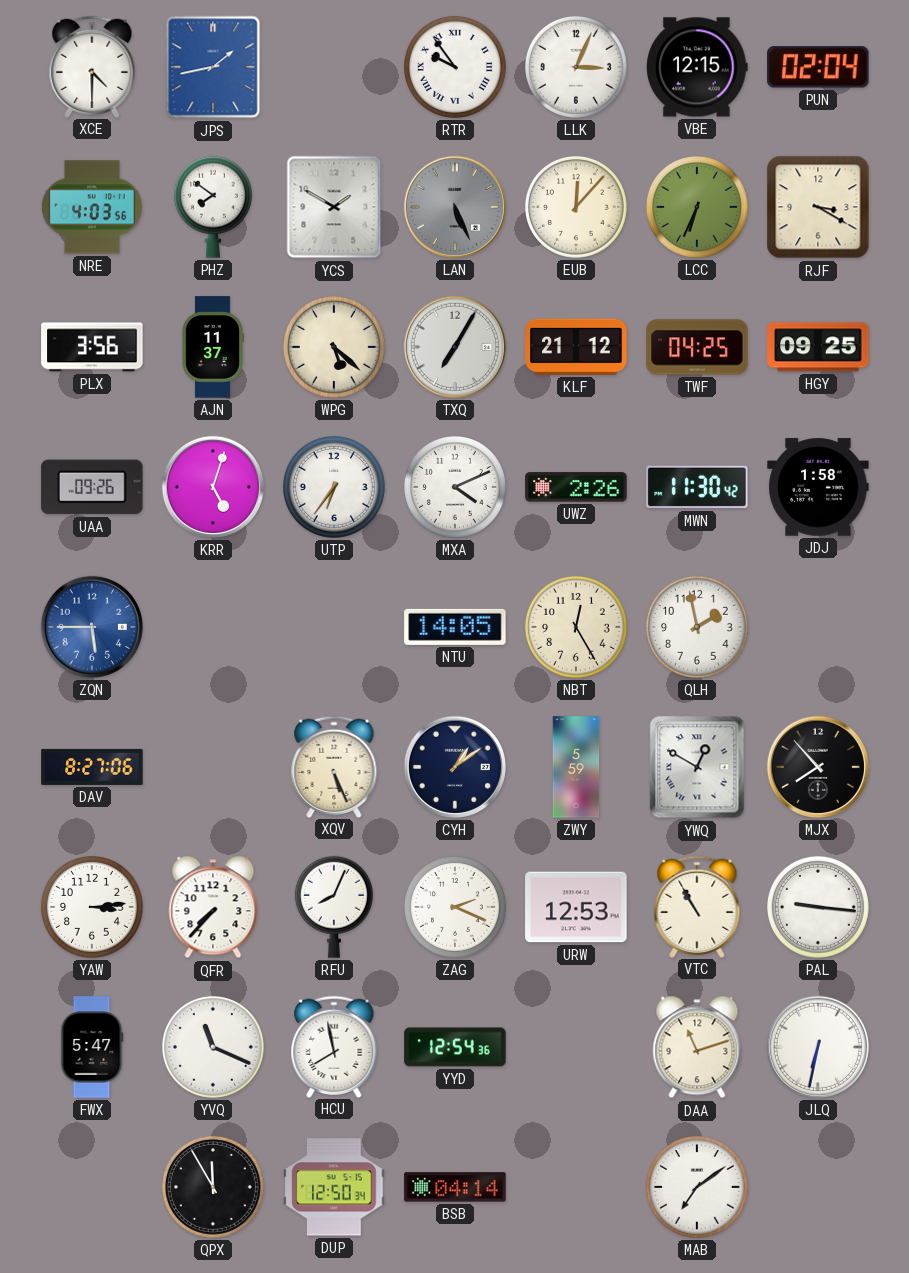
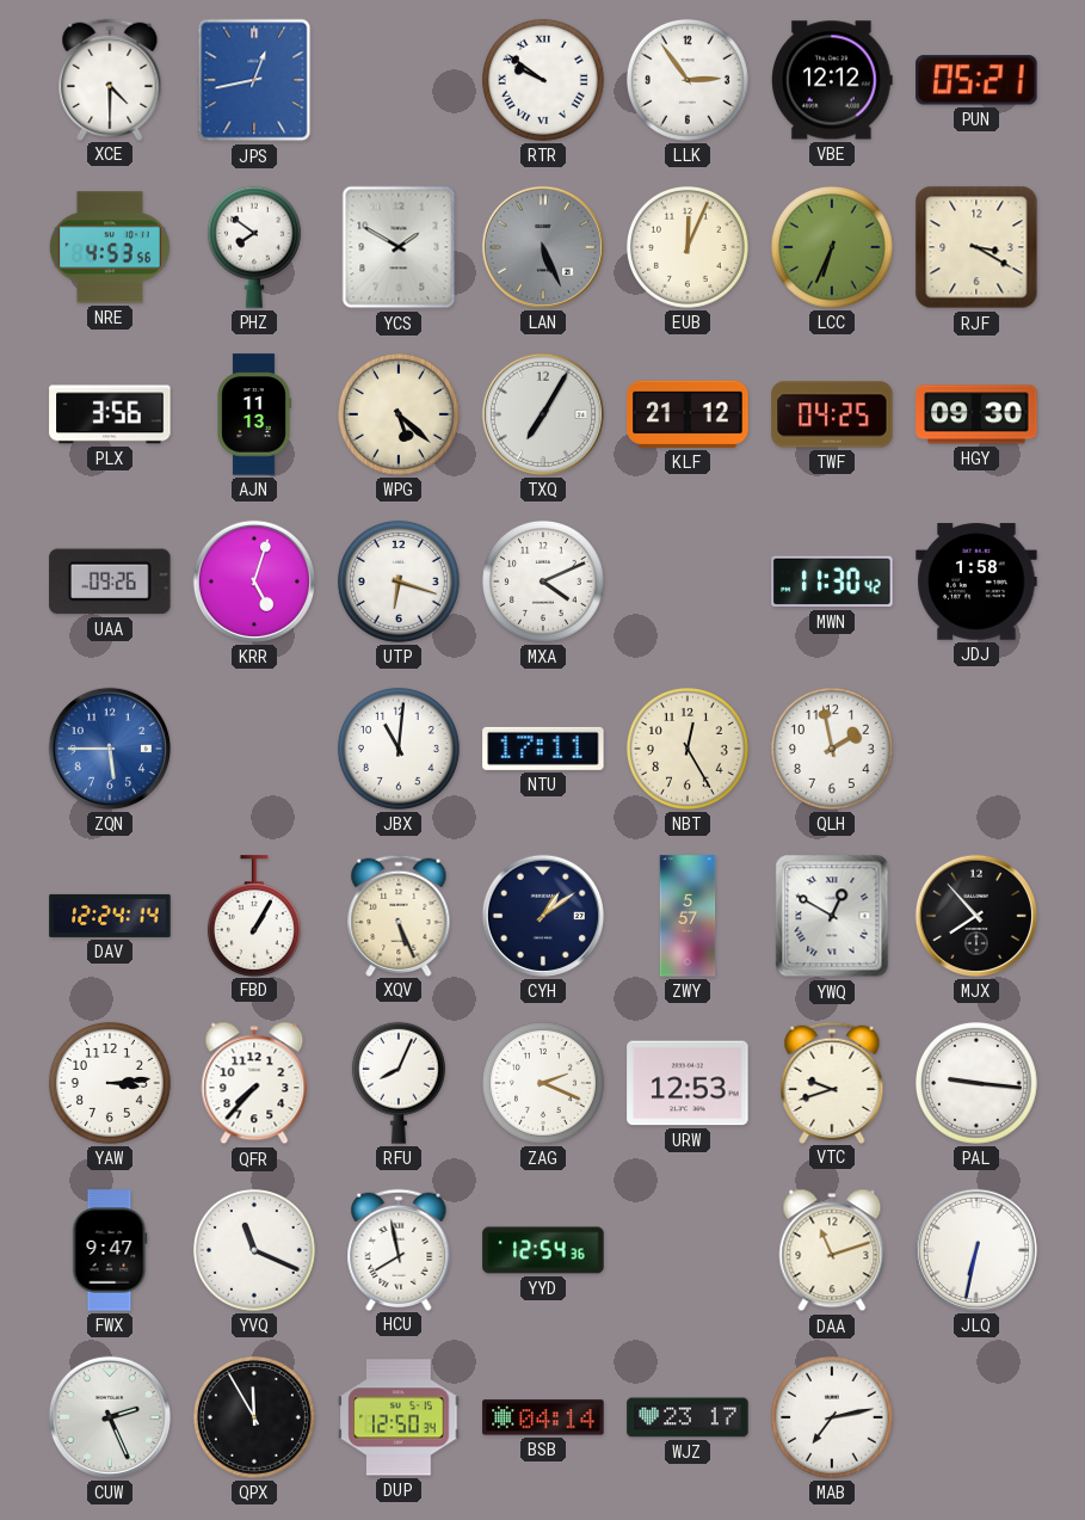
JPS: 1:43 -> 12:43 (254, 80)
RTR: 9:54 -> 9:51 (543, 80)
LLK: 3:04 -> 2:54 (688, 80)
VBE: 12:15 -> 12:12 (832, 80)
PUN: 02:04 -> 05:21 (976, 80)
NRE: 4:03 -> 4:53 (110, 247)
EUB: 12:07 -> 12:04 (688, 247)
AJN: 11:37 -> 11:13 (254, 414)
HGY: 09:25 -> 09:30 (976, 414)
UTP: 6:36 -> 6:18 (399, 581)
UWZ: 2:26 -> none (576, 487)
JBX: none -> 11:01 (399, 749)
NTU: 14:05 -> 17:11 (543, 749)
DAV: 8:27 -> 12:24 (110, 916)
FBD: none -> 1:05 (254, 916)
ZWY: 5:59 -> 5:57 (688, 916)
VTC: 10:55 -> 9:42 (832, 1082)
FWX: 5:47 -> 9:47 (110, 1250)
CUW: none -> 2:26 (110, 1417)
WJZ: none -> 23:17 (688, 1417)
MAB: 7:09 -> 7:13 (832, 1417)
